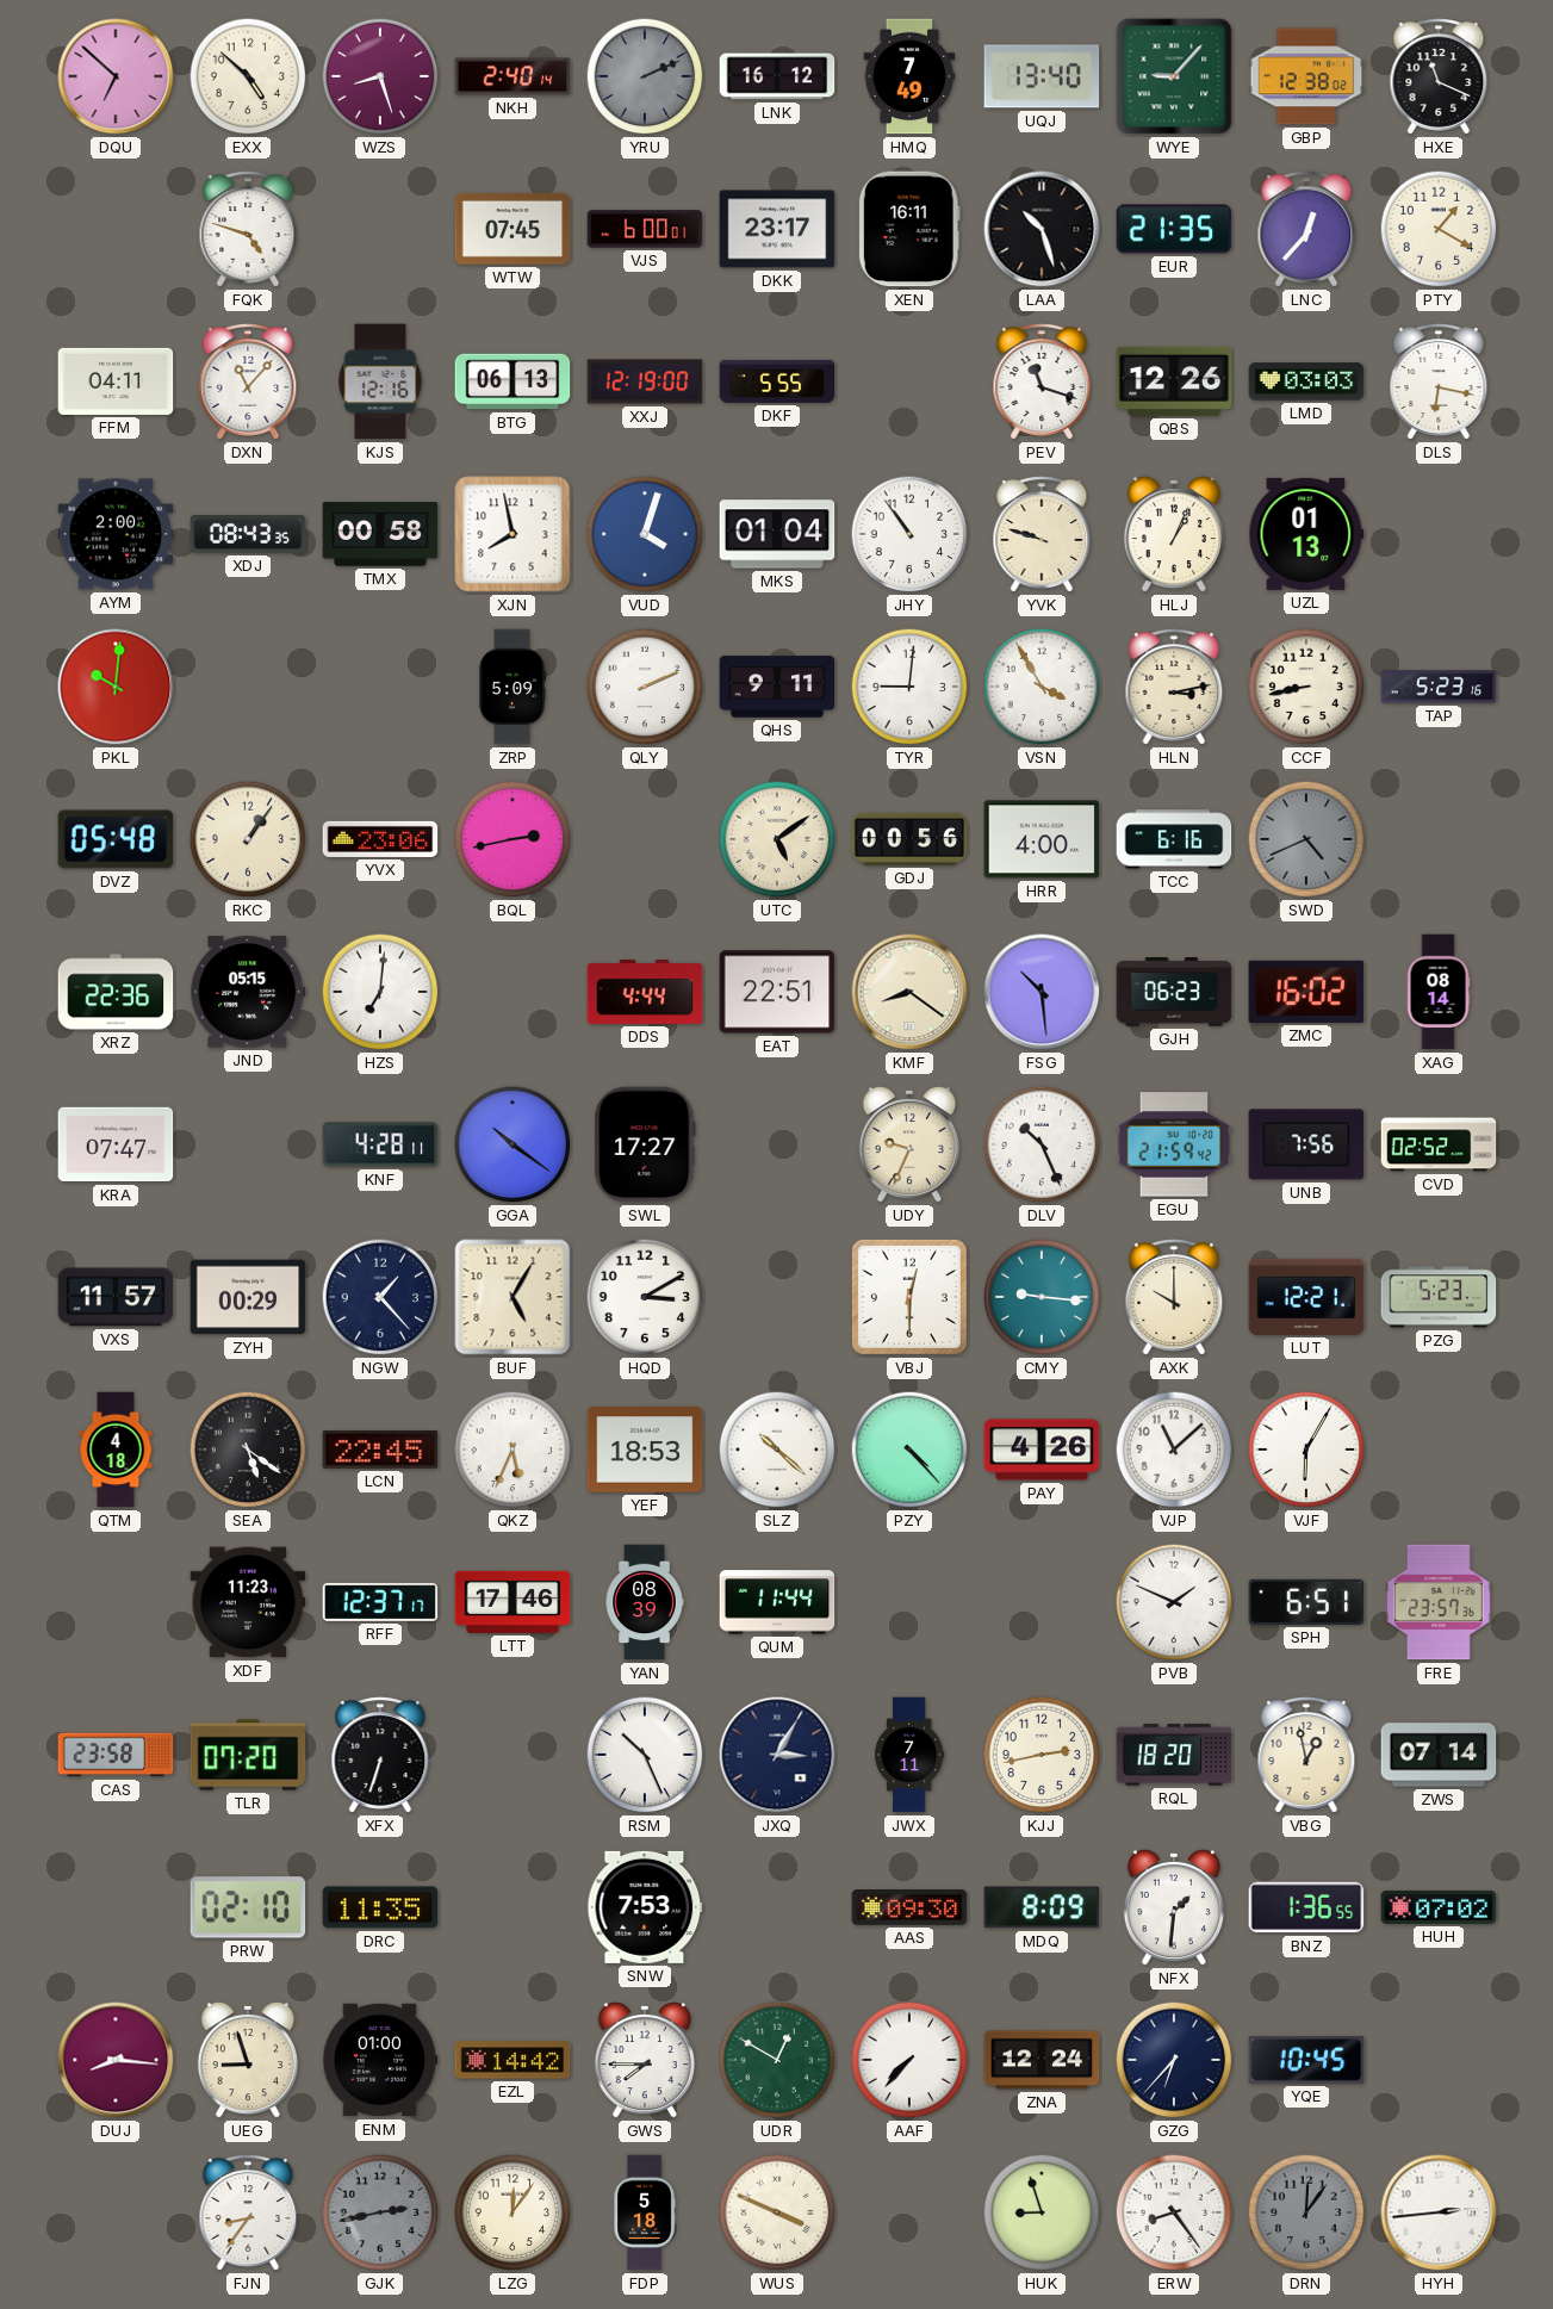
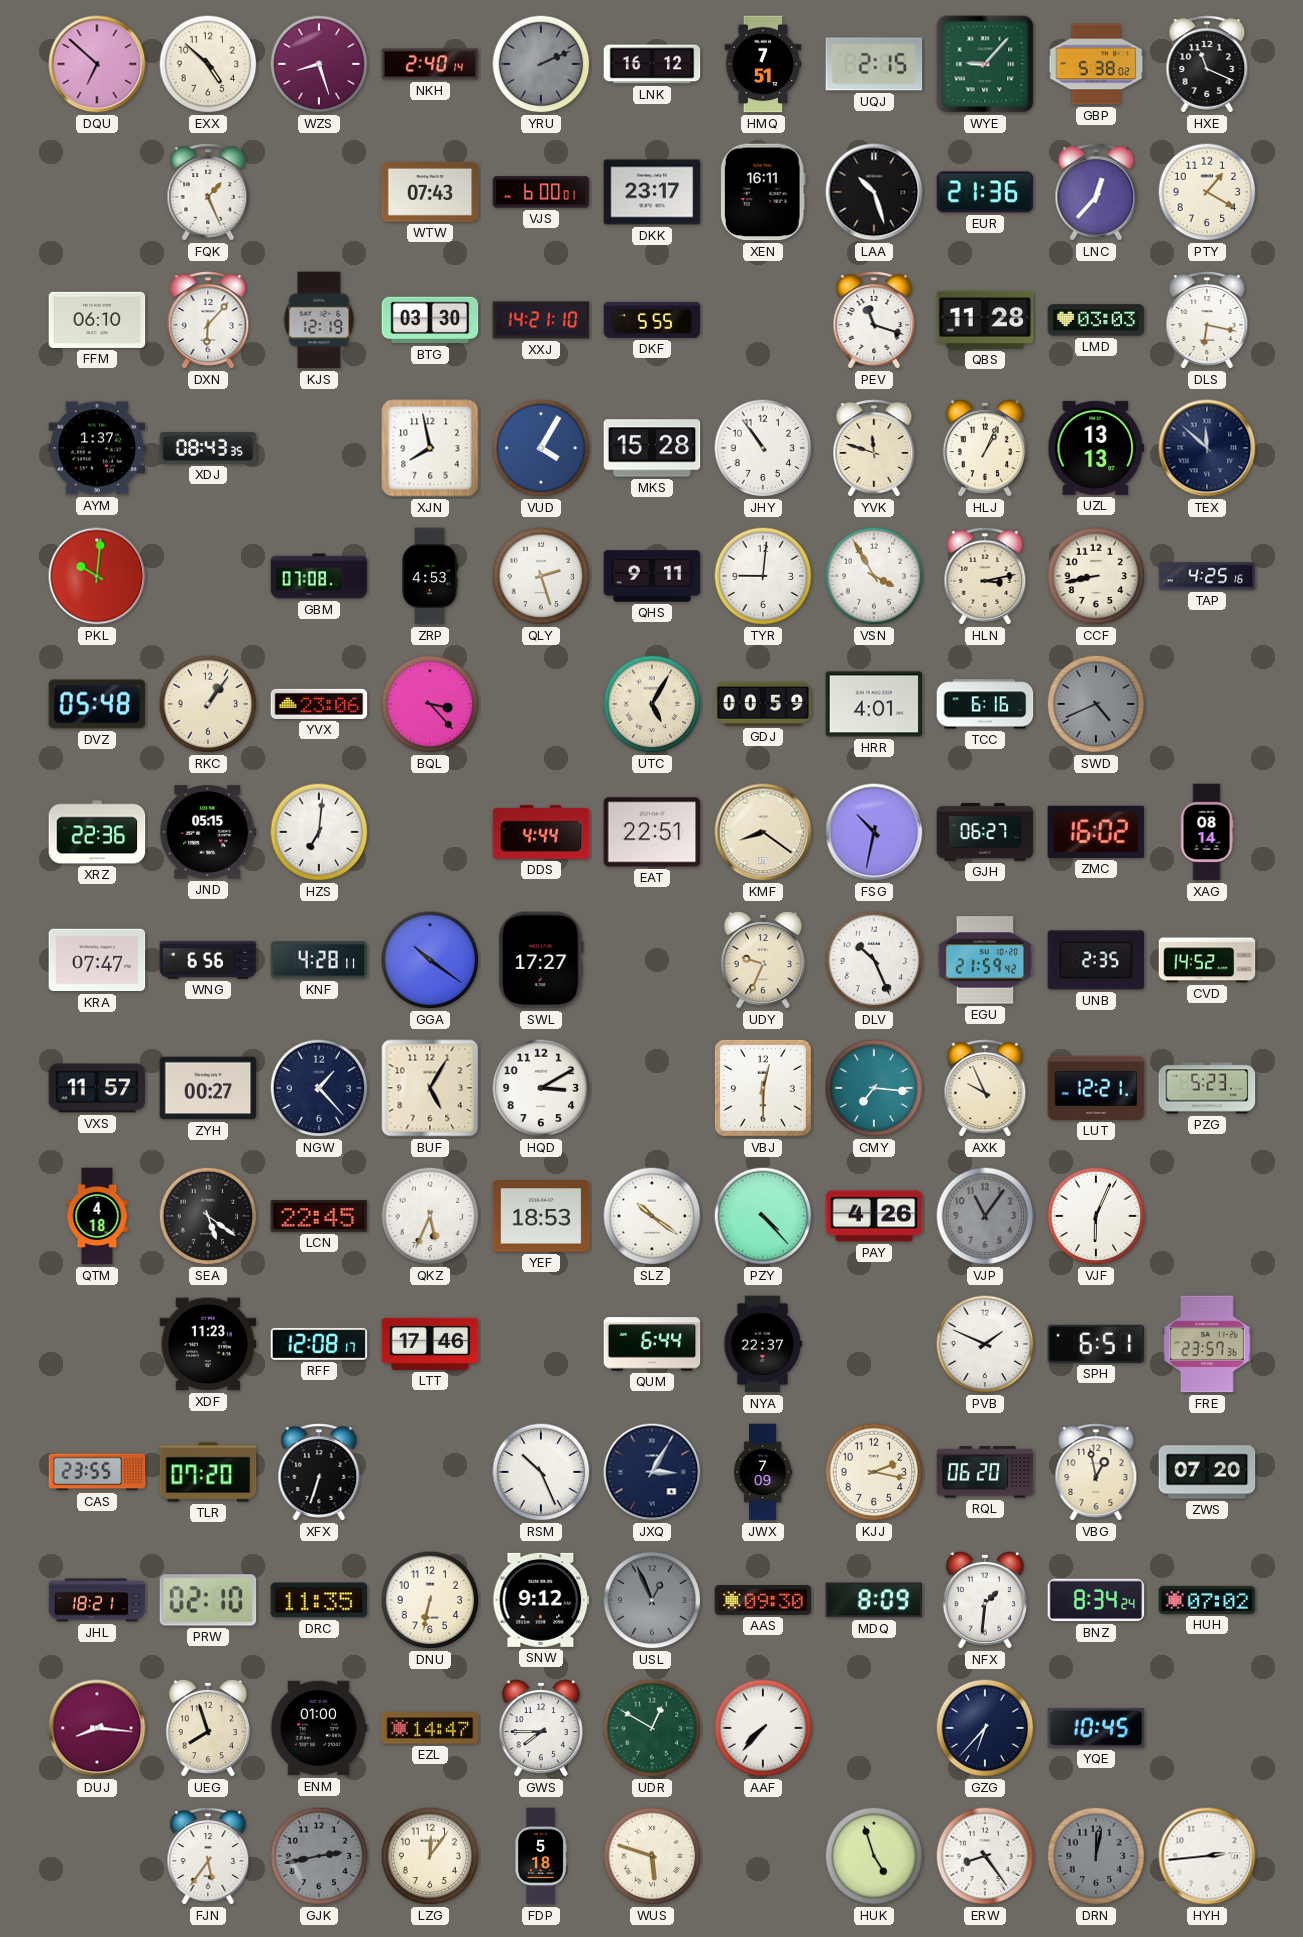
HMQ: 7:49 -> 7:51 (763, 64)
UQJ: 13:40 -> 2:15 (874, 64)
GBP: 12:38 -> 5:38 (1096, 64)
FQK: 4:48 -> 1:26 (208, 192)
WTW: 07:45 -> 07:43 (430, 192)
EUR: 21:35 -> 21:36 (985, 192)
FFM: 04:11 -> 06:10 (97, 320)
DXN: 11:07 -> 6:07 (208, 320)
KJS: 12:16 -> 12:19 (319, 320)
BTG: 06:13 -> 03:30 (430, 320)
XXJ: 12:19 -> 14:21 (541, 320)
QBS: 12:26 -> 11:28 (985, 320)
AYM: 2:00 -> 1:37 (97, 448)
TMX: 00:58 -> none (380, 534)
VUD: 4:03 -> 4:05 (541, 448)
MKS: 01:04 -> 15:28 (652, 448)
YVK: 9:48 -> 11:48 (874, 448)
UZL: 01:13 -> 13:13 (1096, 448)
TEX: none -> 11:52 (1207, 448)
GBM: none -> 07:08 (319, 576)
ZRP: 5:09 -> 4:53 (429, 576)
QLY: 2:11 -> 2:27 (541, 576)
TAP: 5:23 -> 4:25 (1207, 576)
BQL: 2:43 -> 3:23 (430, 704)
UTC: 5:09 -> 5:05 (652, 704)
GDJ: 00:56 -> 00:59 (763, 704)
HRR: 4:00 -> 4:01 (874, 704)
FSG: 10:29 -> 10:32 (874, 832)
GJH: 06:23 -> 06:27 (985, 833)
WNG: none -> 6:56 (208, 960)
UNB: 7:56 -> 2:35 (1096, 960)
CVD: 02:52 -> 14:52 (1207, 960)
ZYH: 00:29 -> 00:27 (208, 1088)
CMY: 9:16 -> 7:16 (874, 1088)
AXK: 10:00 -> 9:56 (985, 1088)
SLZ: 10:22 -> 10:21 (652, 1216)
VJP: 11:08 -> 11:06 (985, 1216)
VJP dial: white -> grey (985, 1216)
VJF: 6:05 -> 6:04 (1096, 1216)
RFF: 12:37 -> 12:08 (319, 1344)
YAN: 08:39 -> none (645, 1602)
QUM: 11:44 -> 6:44 (652, 1344)
NYA: none -> 22:37 (763, 1344)
CAS: 23:58 -> 23:55 (97, 1472)
JWX: 7:11 -> 7:09 (763, 1472)
KJJ: 2:43 -> 2:17 (874, 1472)
RQL: 18:20 -> 06:20 (985, 1472)
ZWS: 07:14 -> 07:20 (1207, 1472)
JHL: none -> 18:21 (97, 1600)
DNU: none -> 6:32 (430, 1600)
SNW: 7:53 -> 9:12 (541, 1600)
USL: none -> 12:56 (652, 1600)
BNZ: 1:36 -> 8:34 (1096, 1600)
UEG: 8:57 -> 7:57 (208, 1728)
EZL: 14:42 -> 14:47 (430, 1728)
ZNA: 12:24 -> none (1042, 2060)
FJN: 8:36 -> 5:36 (208, 1856)
WUS: 3:49 -> 5:48 (652, 1856)
HUK: 8:57 -> 4:57 (874, 1856)
DRN: 12:06 -> 12:02 (1096, 1856)
